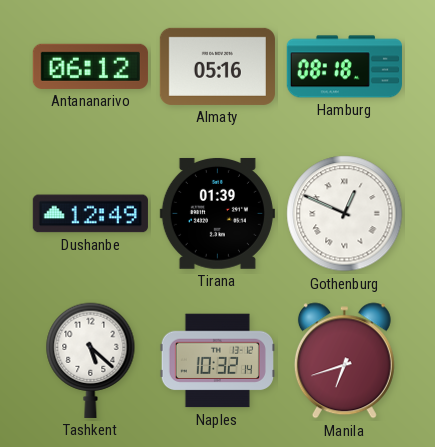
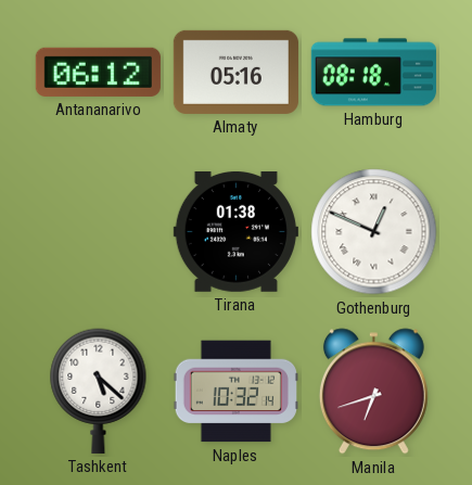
Dushanbe: 12:49 -> none (90, 214)
Tirana: 01:39 -> 01:38 (235, 231)
